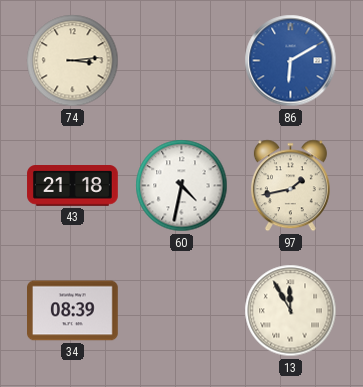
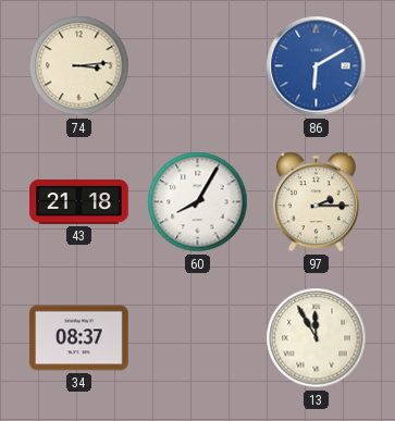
60: 4:32 -> 8:05 (198, 202)
97: 1:43 -> 2:15 (316, 202)
34: 08:39 -> 08:37 (79, 338)
